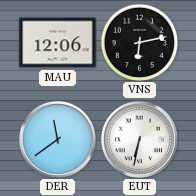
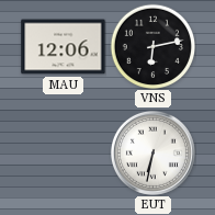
DER: 11:39 -> none (57, 139)
